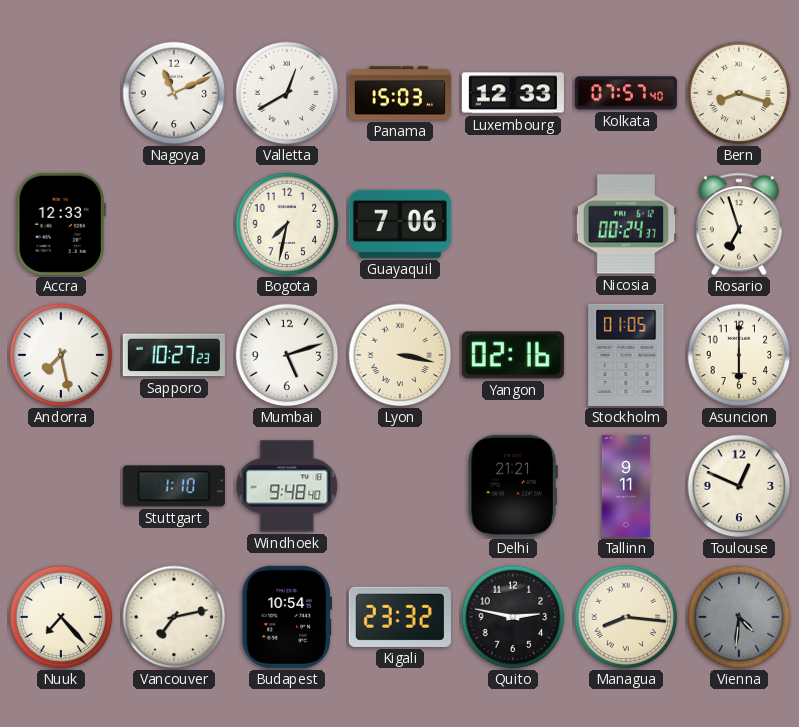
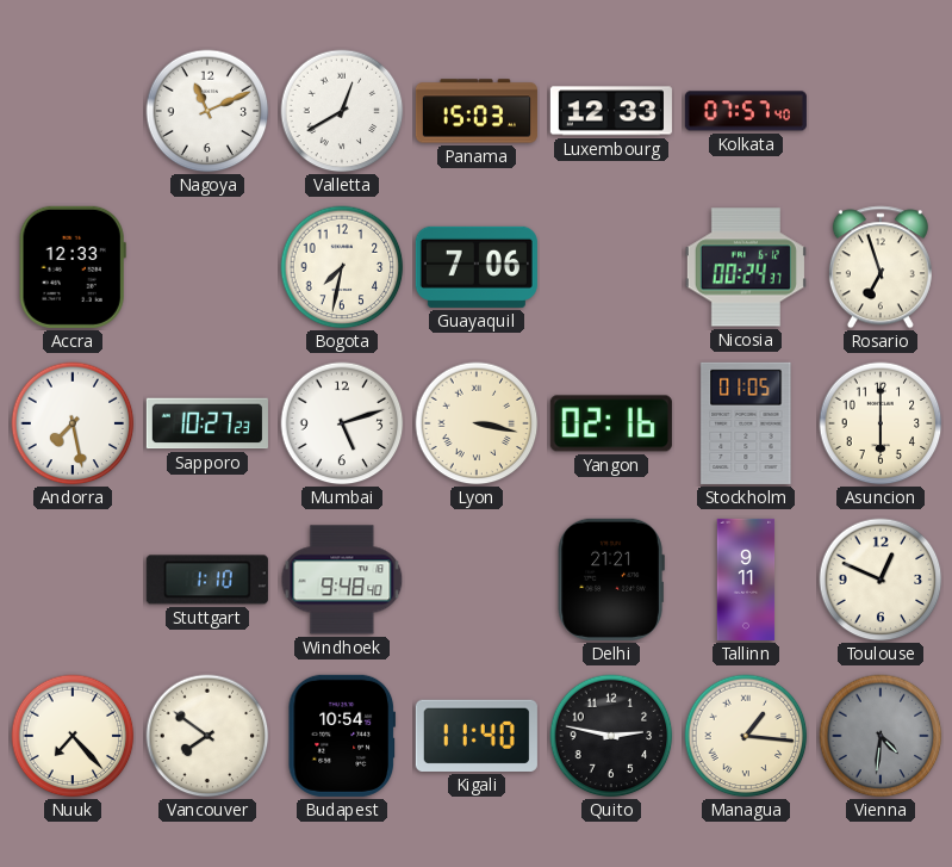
Bern: 8:18 -> none (739, 93)
Vancouver: 7:13 -> 7:51 (207, 736)
Kigali: 23:32 -> 11:40 (477, 736)
Managua: 8:16 -> 1:16 (746, 736)
